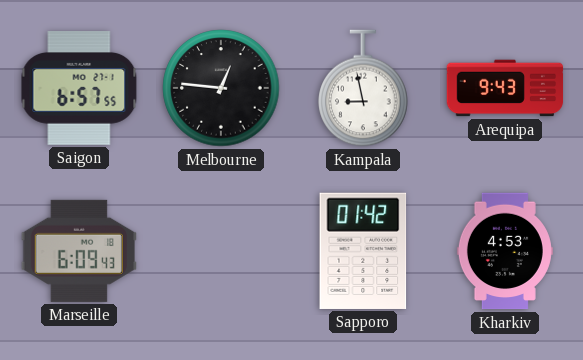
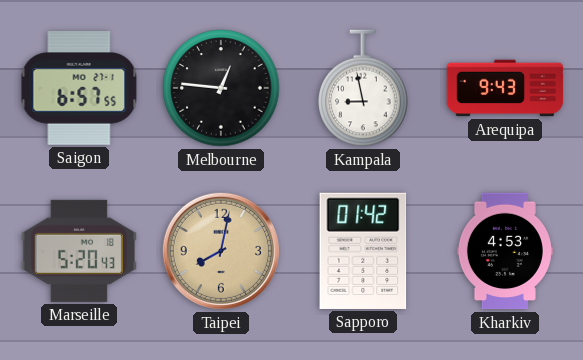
Marseille: 6:09 -> 5:20 (79, 251)
Taipei: none -> 8:02 (221, 251)
